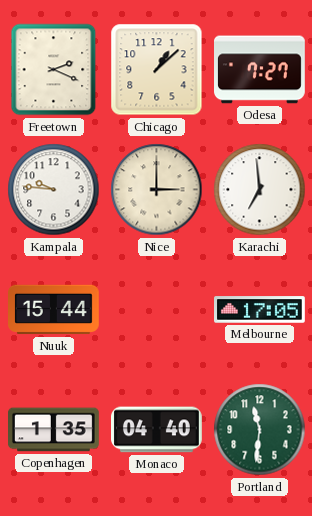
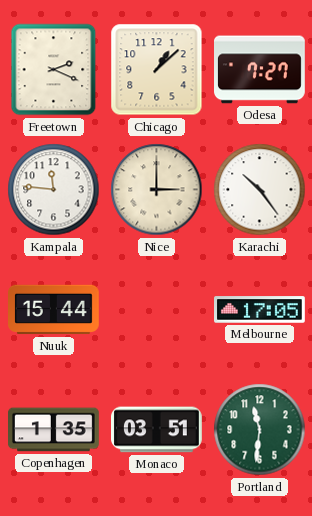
Kampala: 9:46 -> 11:46 (54, 190)
Karachi: 6:59 -> 10:24 (260, 190)
Monaco: 04:40 -> 03:51 (157, 430)
